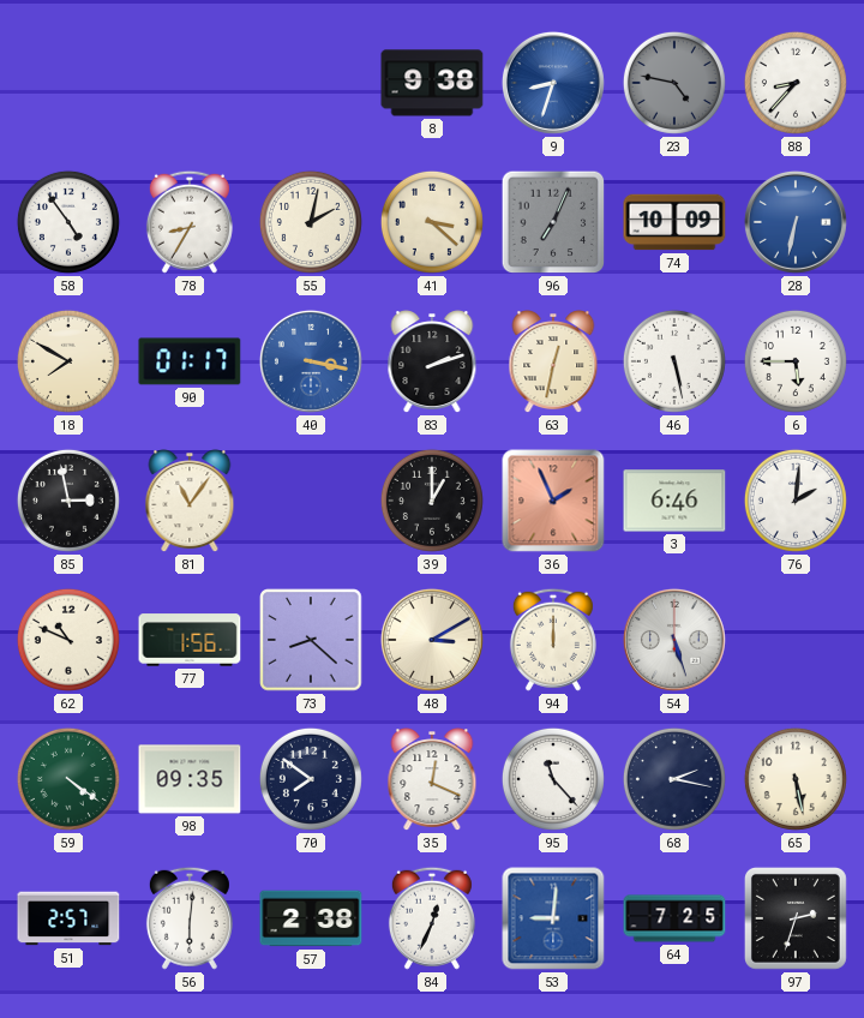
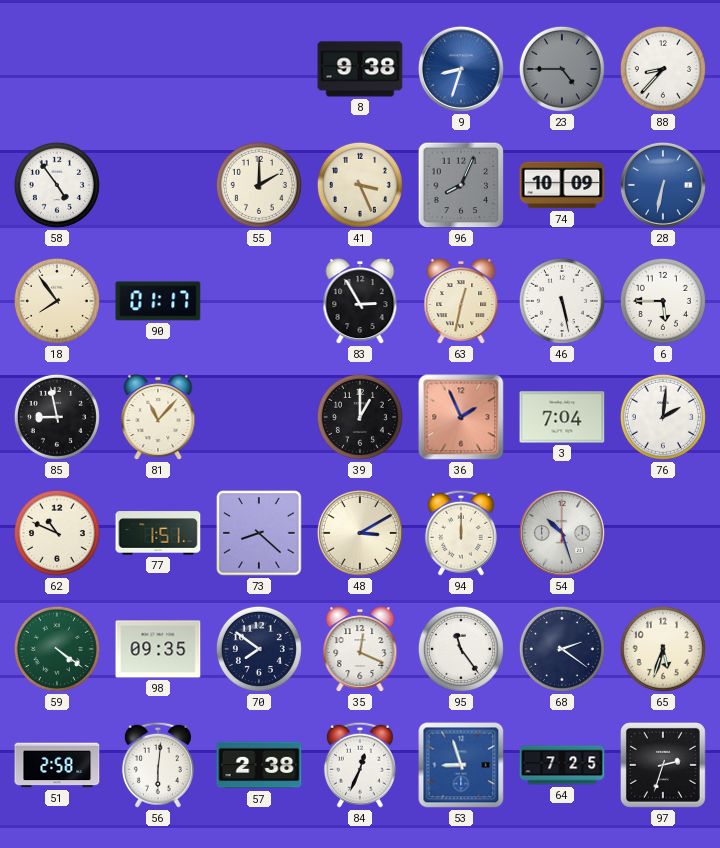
23: 4:47 -> 4:45 (562, 69)
78: 8:35 -> none (190, 222)
55: 2:02 -> 2:00 (259, 185)
41: 3:22 -> 3:26 (360, 185)
96: 7:04 -> 8:04 (461, 185)
18: 7:50 -> 7:54 (57, 301)
40: 3:17 -> none (311, 361)
83: 2:12 -> 2:55 (360, 302)
85: 2:58 -> 8:58 (57, 417)
81: 11:06 -> 11:07 (158, 418)
3: 6:46 -> 7:04 (562, 417)
77: 1:56 -> 1:51 (158, 533)
54: 5:27 -> 10:27 (562, 533)
95: 11:23 -> 11:24 (461, 649)
68: 2:17 -> 2:21 (562, 649)
65: 5:28 -> 5:33 (663, 649)
51: 2:57 -> 2:58 (57, 765)
53: 9:01 -> 8:57 (461, 765)
